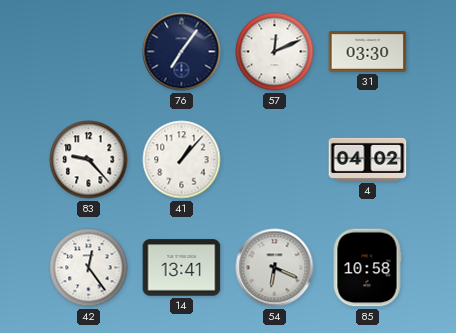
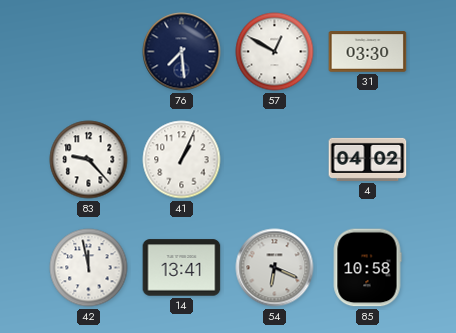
76: 7:06 -> 7:29 (182, 52)
57: 12:11 -> 12:50 (275, 52)
41: 1:07 -> 1:04 (182, 160)
42: 12:24 -> 11:58 (89, 268)
